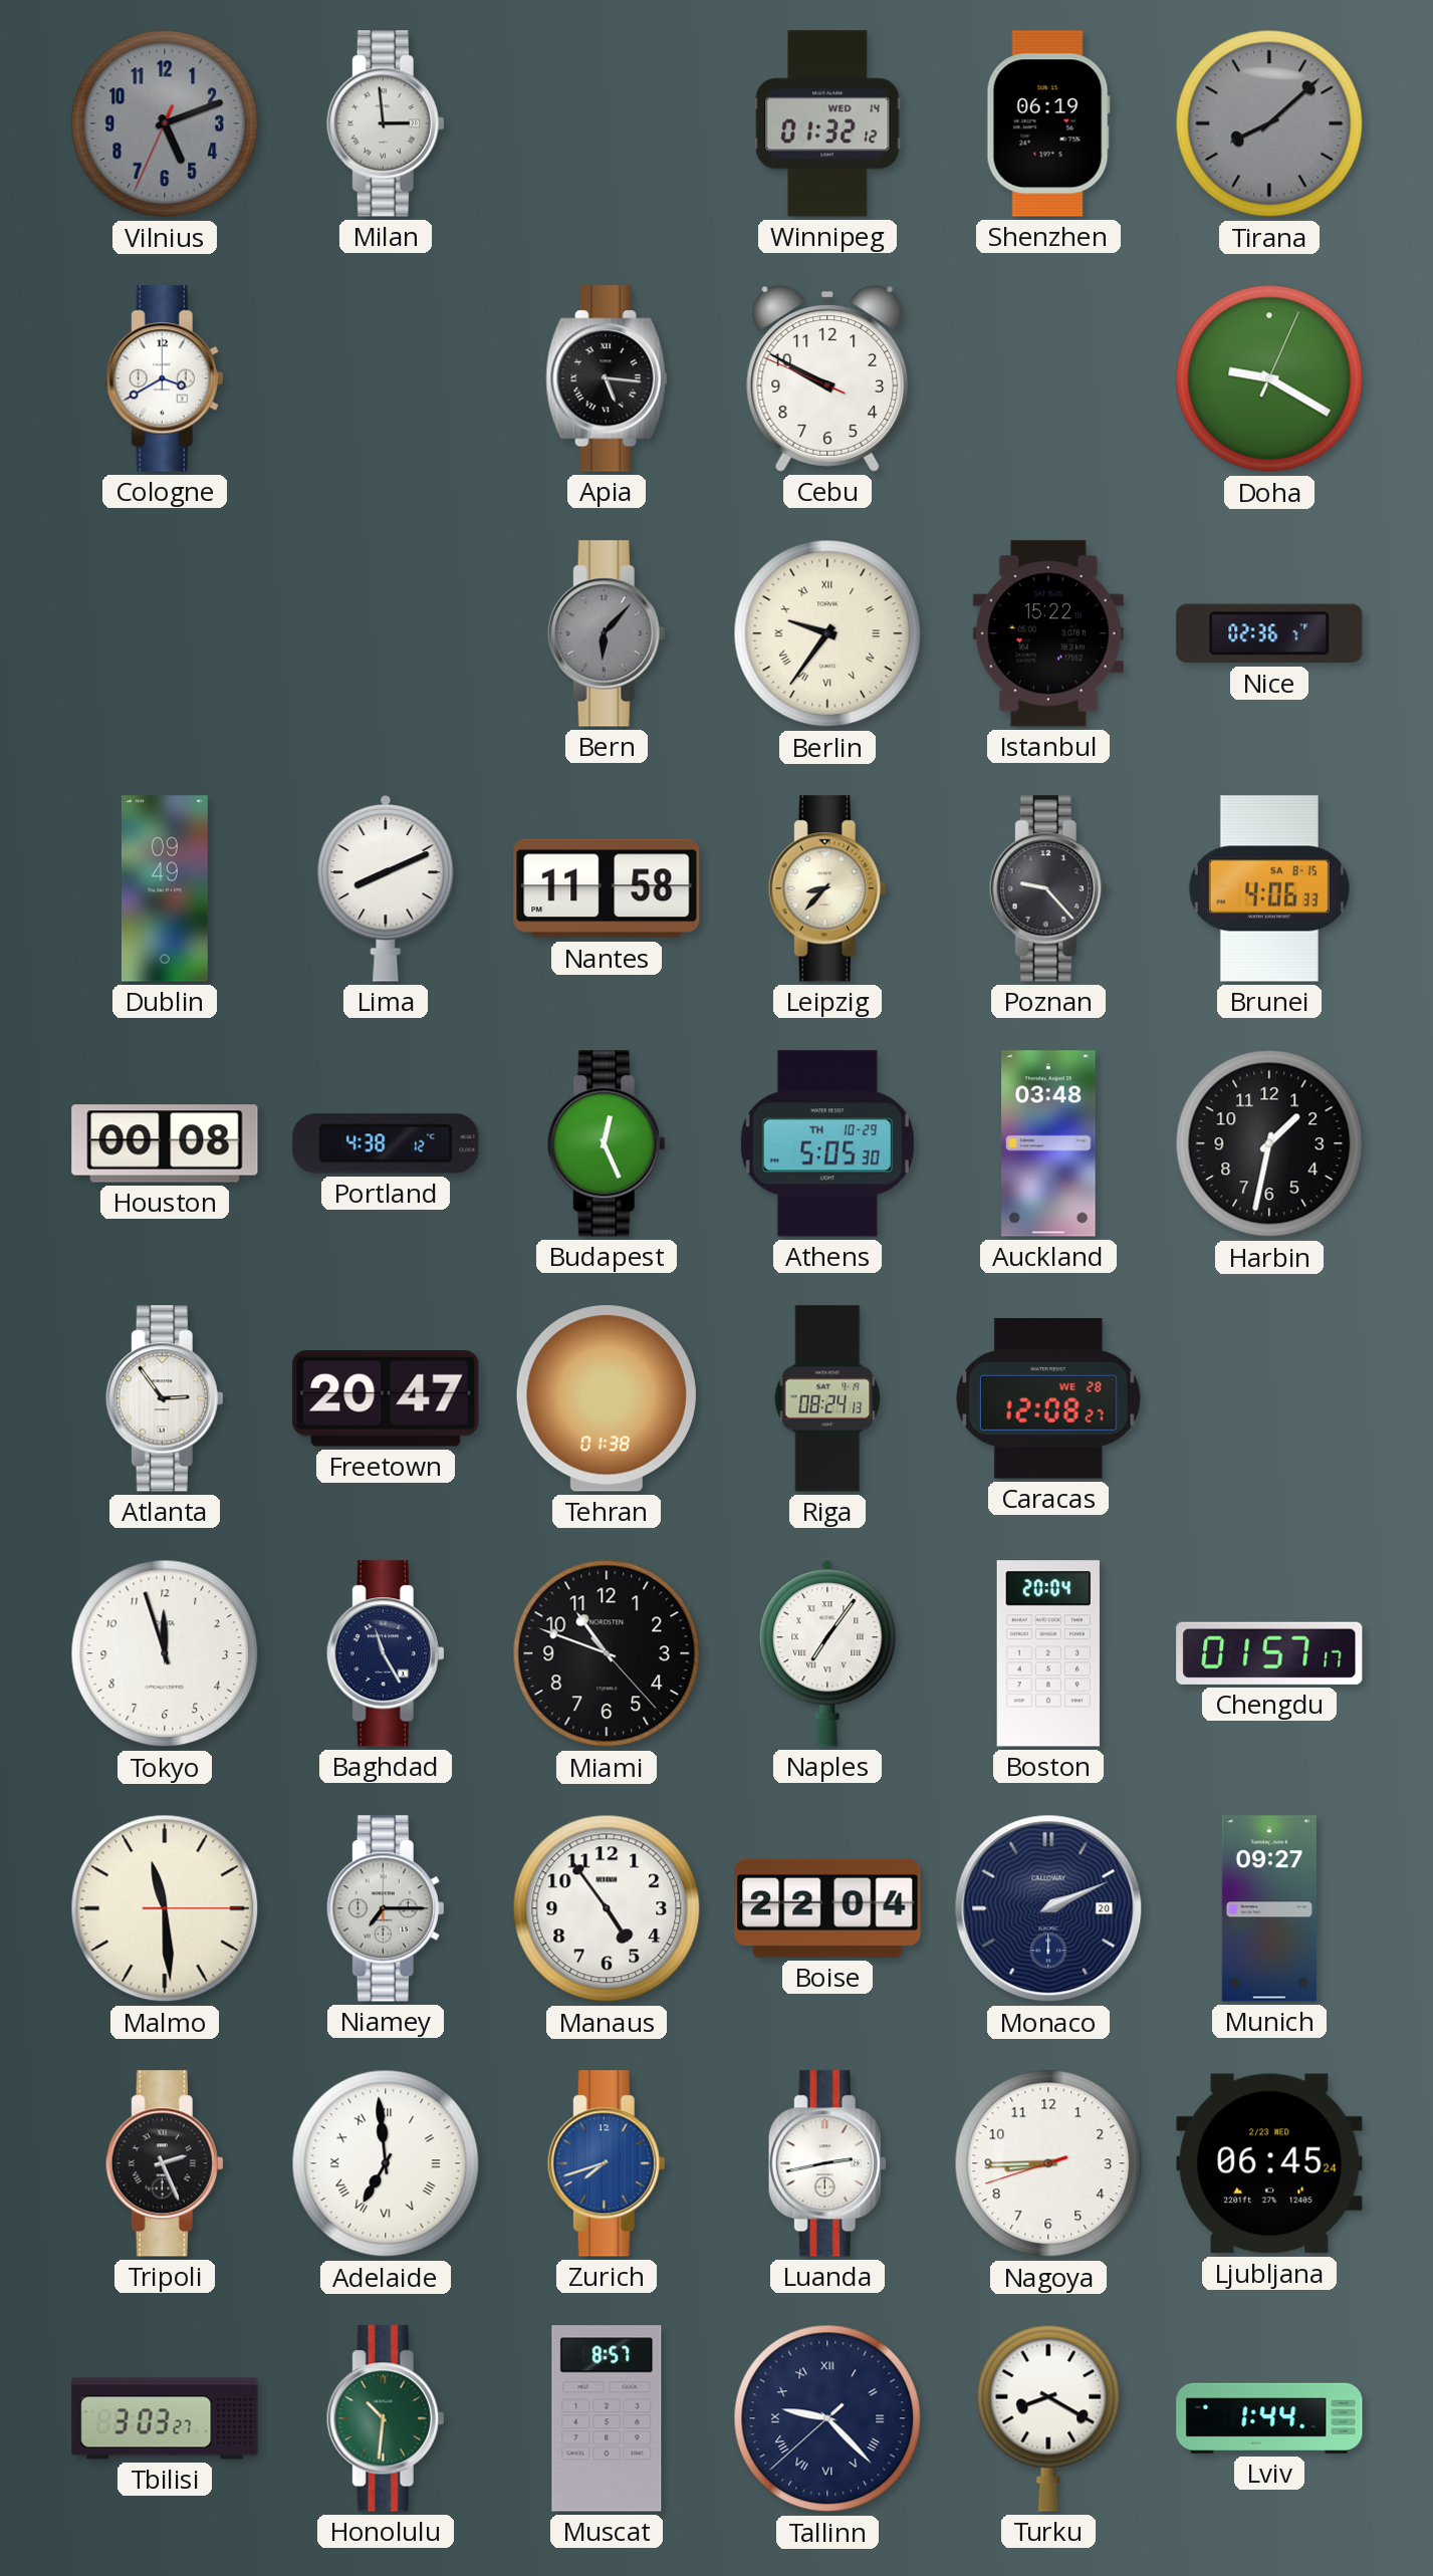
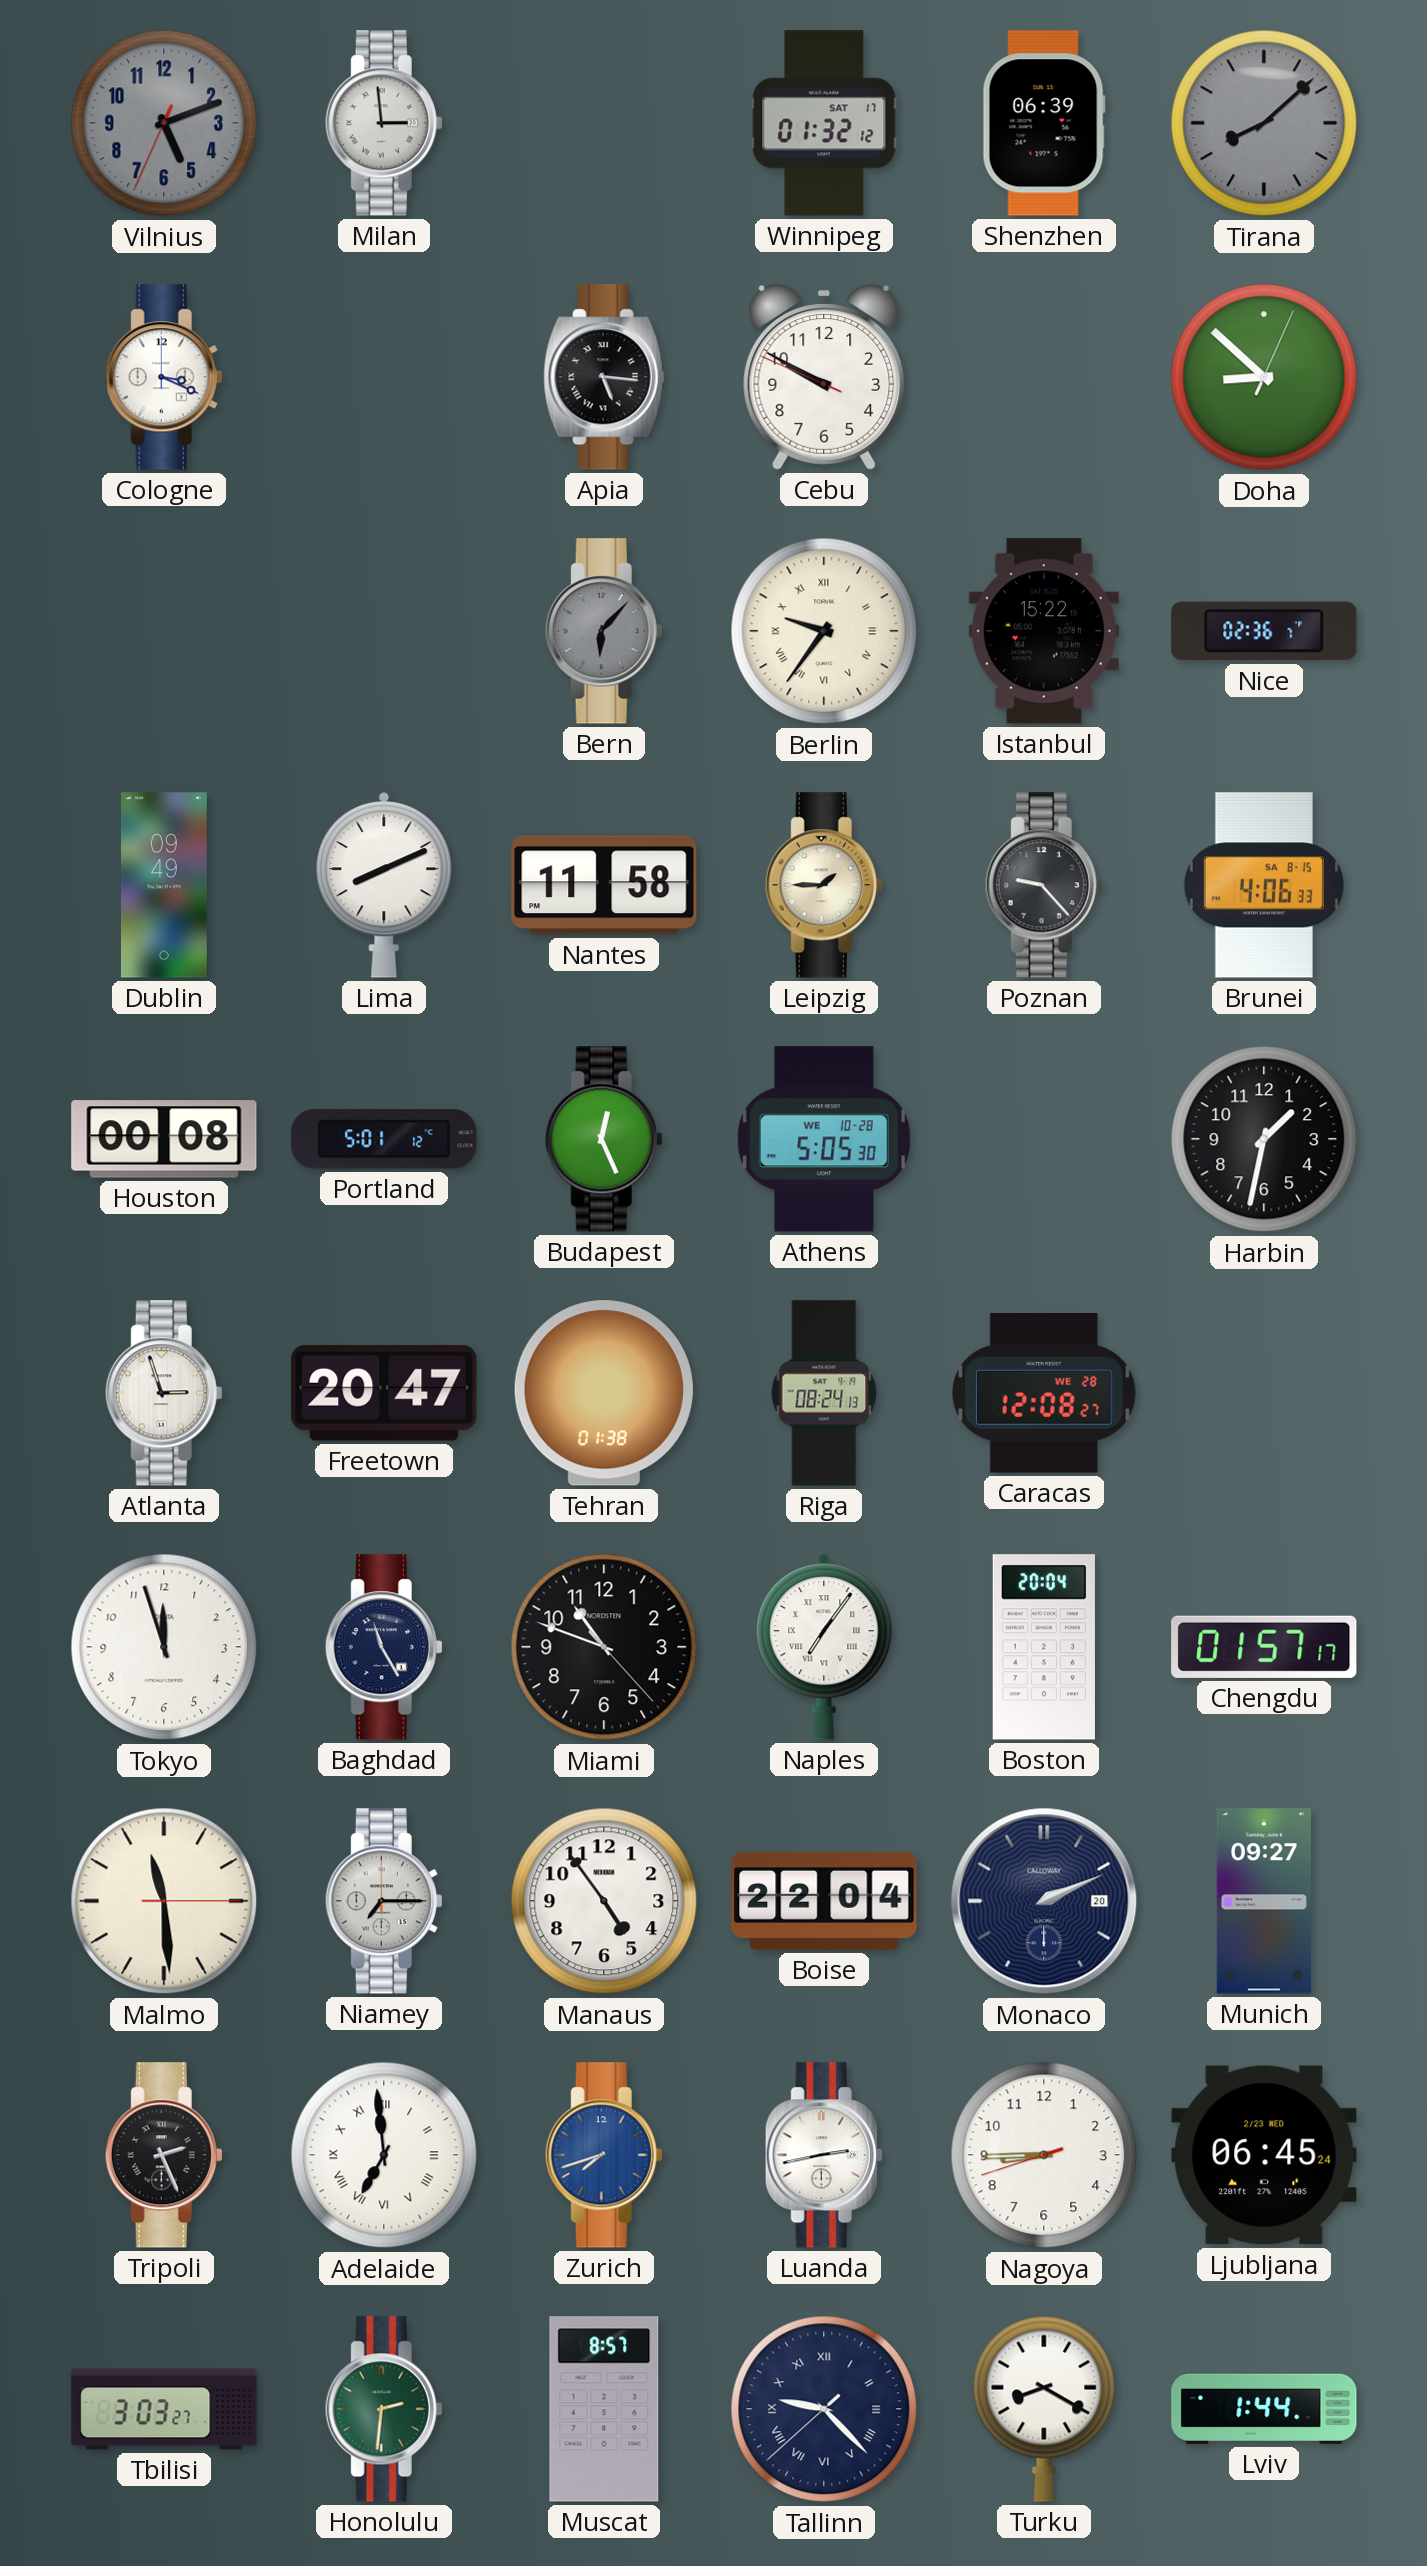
Winnipeg date: WED 14 -> SAT 17 (824, 123)
Shenzhen: 06:19 -> 06:39 (1044, 123)
Cologne: 3:40 -> 3:19 (164, 377)
Doha: 9:20 -> 8:52 (1264, 377)
Leipzig: 8:37 -> 1:45 (824, 885)
Portland: 4:38 -> 5:01 (384, 1139)
Athens date: TH 10-29 -> WE 10-28 (824, 1139)
Auckland: 03:48 -> none (1048, 1143)
Atlanta: 2:54 -> 2:57 (164, 1393)
Honolulu: 10:31 -> 2:31 (384, 2409)
